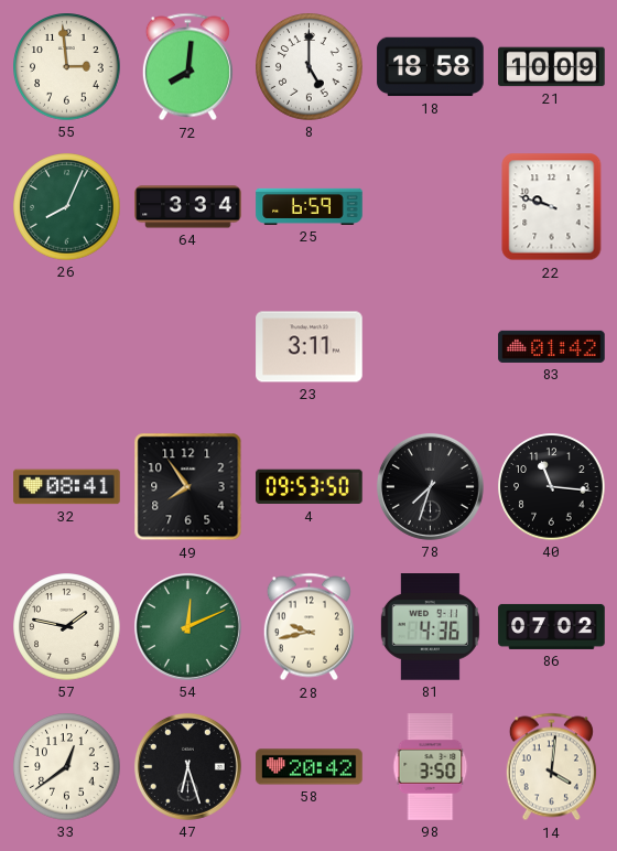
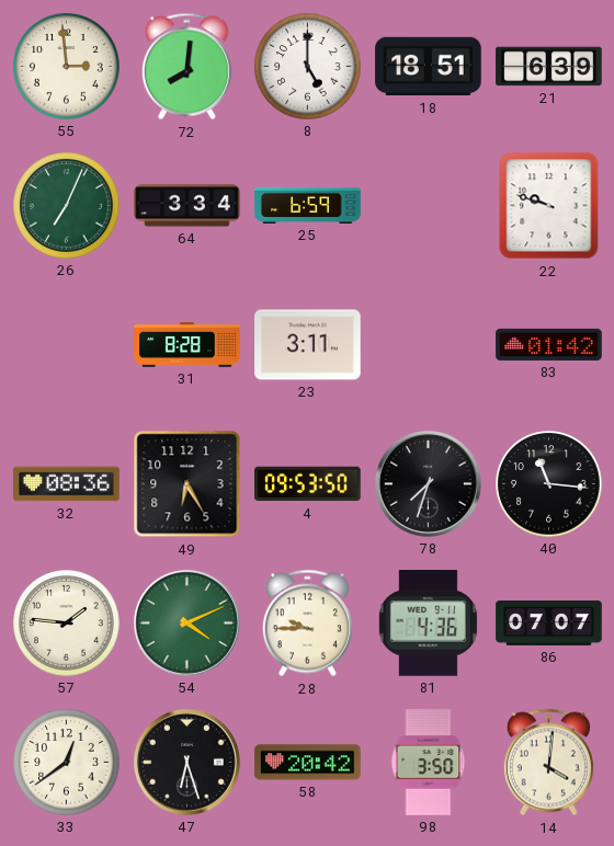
18: 18:58 -> 18:51 (429, 67)
21: 10:09 -> 6:39 (549, 67)
26: 8:04 -> 7:04 (67, 206)
31: none -> 8:28 (187, 345)
32: 08:41 -> 08:36 (67, 484)
49: 7:54 -> 6:25 (187, 484)
57: 1:47 -> 1:46 (67, 624)
54: 12:11 -> 4:11 (186, 622)
28: 9:43 -> 9:45 (307, 624)
86: 07:02 -> 07:07 (549, 622)
